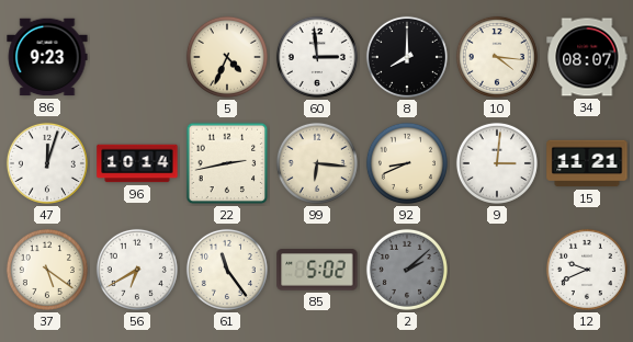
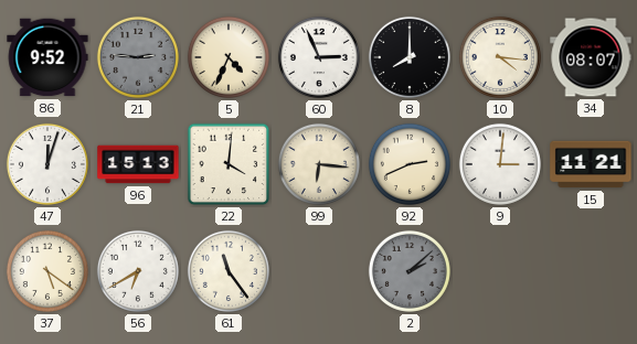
86: 9:23 -> 9:52 (47, 57)
21: none -> 2:46 (138, 57)
60: 2:59 -> 2:56 (319, 57)
96: 10:14 -> 15:13 (138, 164)
22: 2:43 -> 4:01 (229, 164)
92: 8:41 -> 2:41 (410, 164)
85: 5:02 -> none (317, 270)
12: 9:41 -> none (587, 270)
